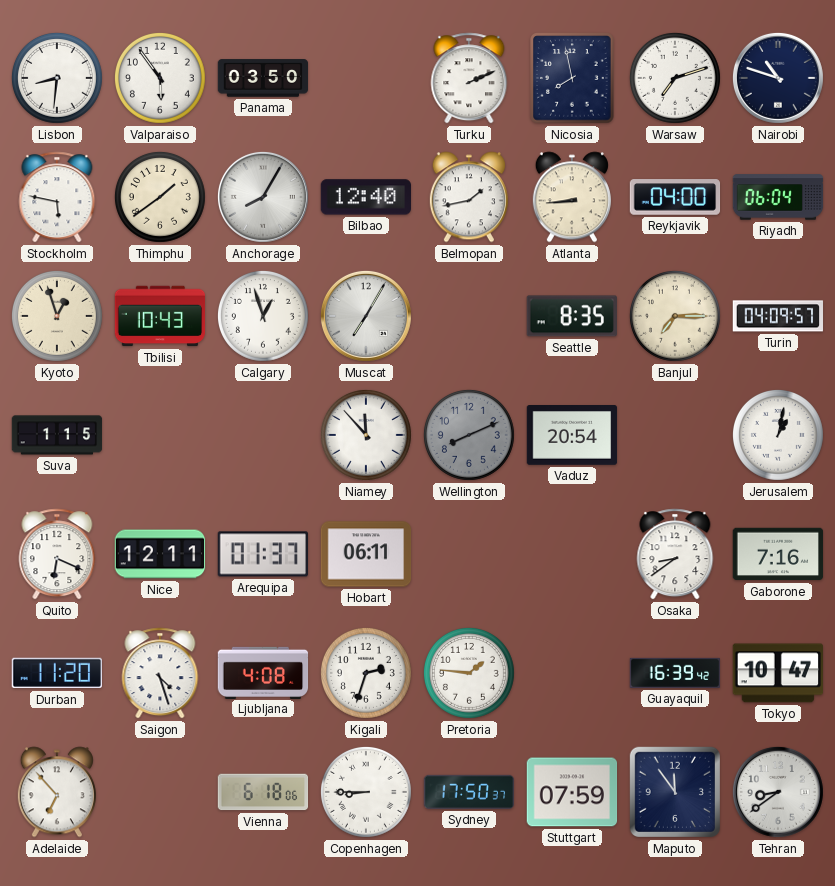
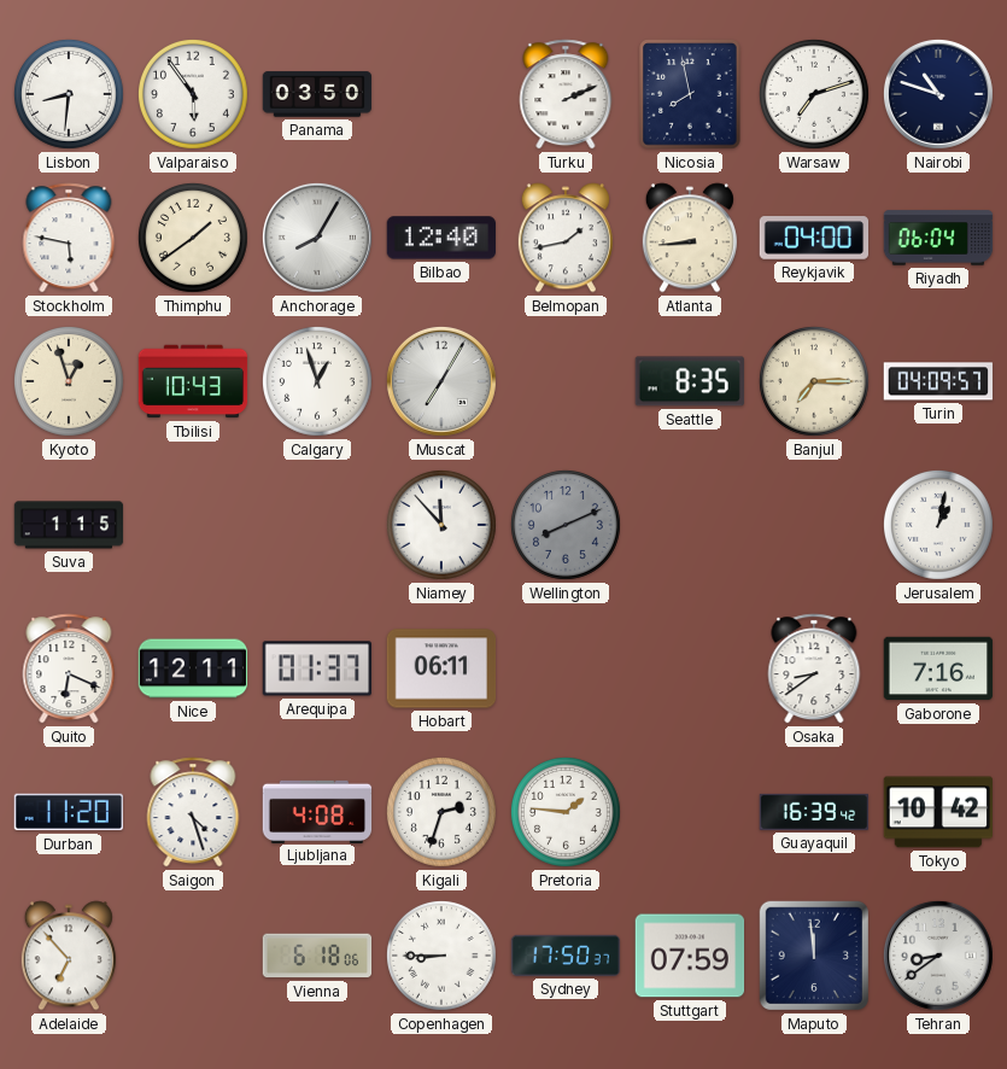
Vaduz: 20:54 -> none (572, 435)
Tokyo: 10:47 -> 10:42 (937, 812)
Maputo: 11:54 -> 11:59 (814, 956)
